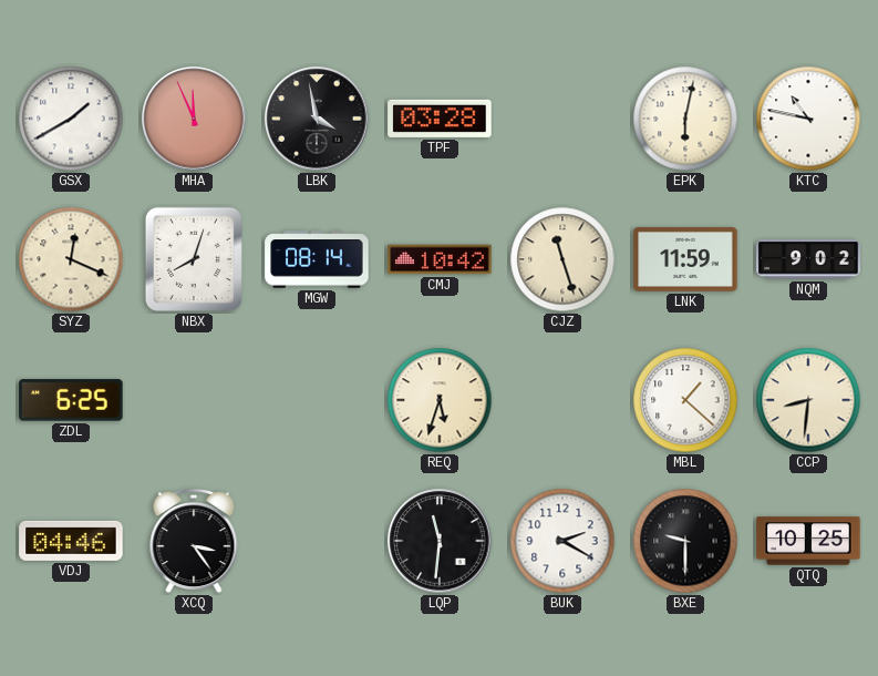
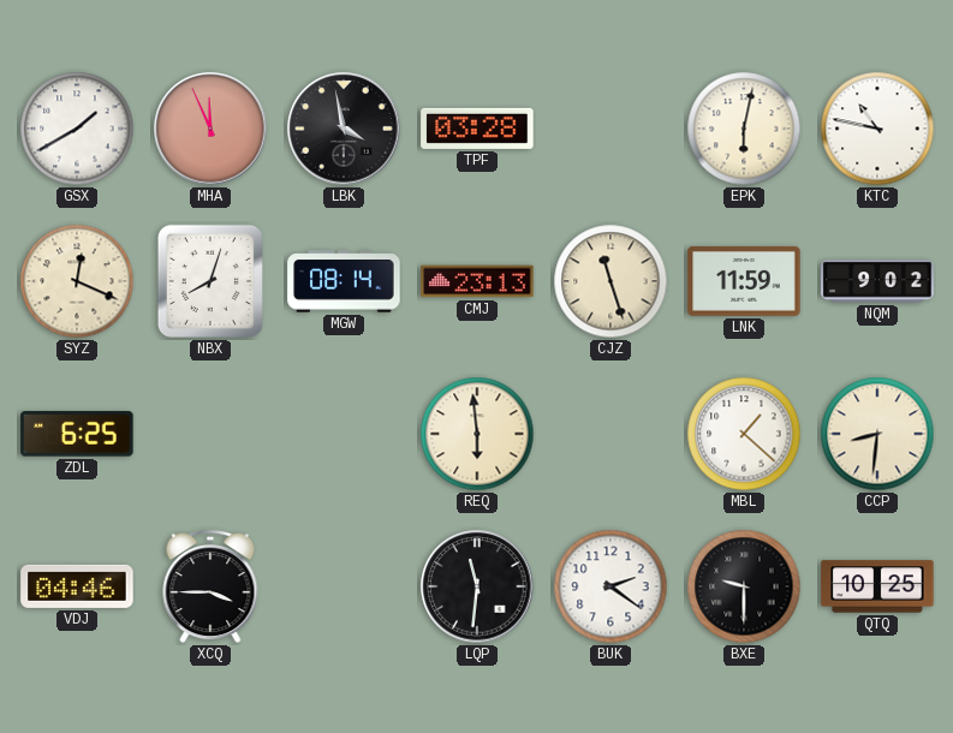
CMJ: 10:42 -> 23:13 (477, 281)
REQ: 5:33 -> 5:59 (477, 434)
XCQ: 3:24 -> 3:45 (210, 588)
BUK: 2:20 -> 2:21 (610, 586)
